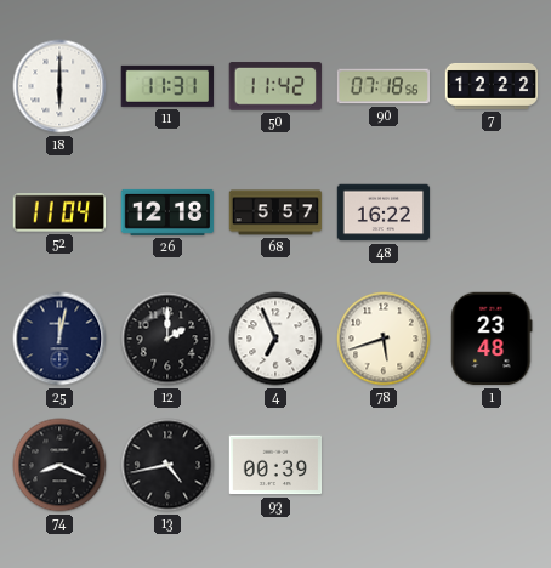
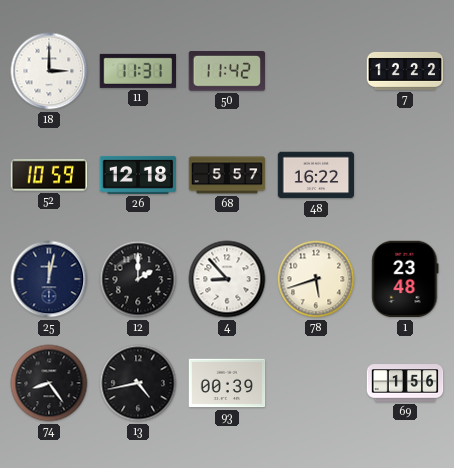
18: 6:00 -> 3:00 (49, 71)
90: 07:18 -> none (384, 86)
52: 11:04 -> 10:59 (49, 175)
4: 6:56 -> 8:53 (227, 279)
74: 8:19 -> 8:24 (49, 383)
69: none -> 1:56 (405, 383)
